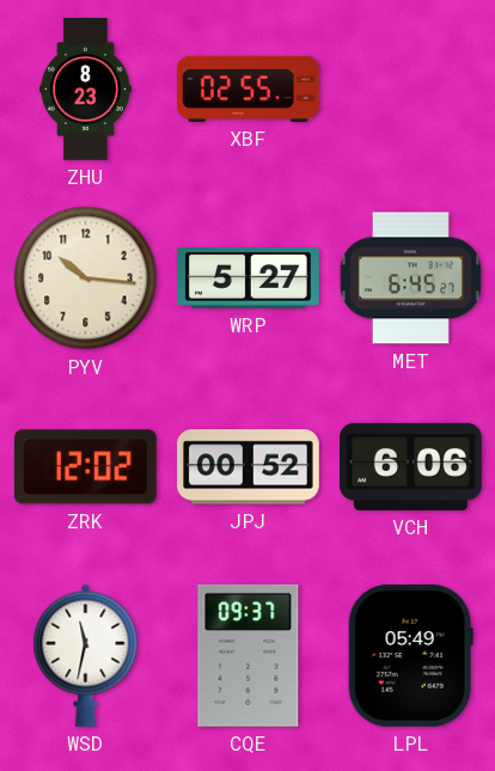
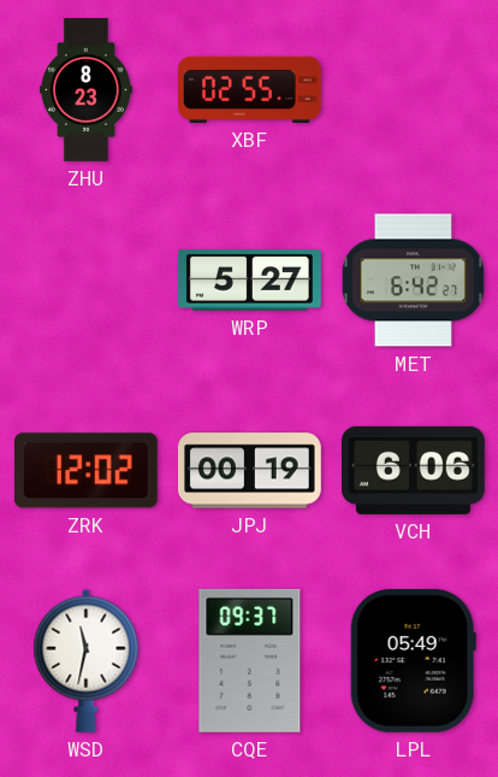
PYV: 10:16 -> none (86, 279)
MET: 6:45 -> 6:42 (413, 281)
JPJ: 00:52 -> 00:19 (249, 471)
